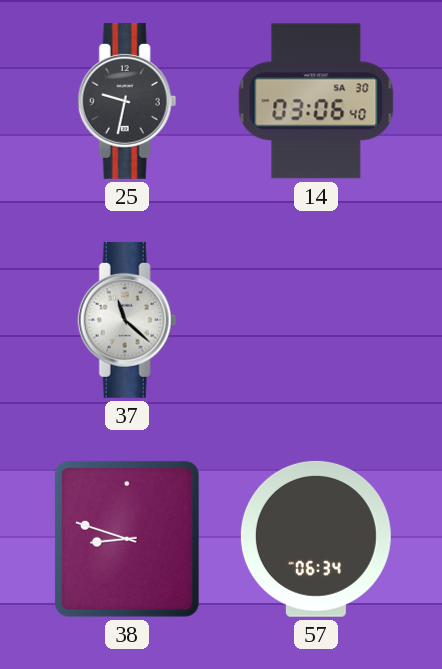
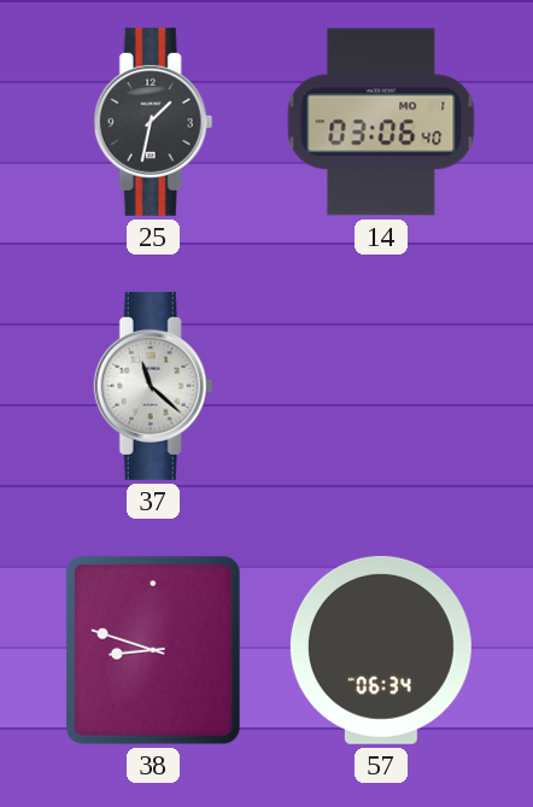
25: 9:32 -> 1:32 (153, 122)
14 date: SA 30 -> MO 1 (381, 122)
